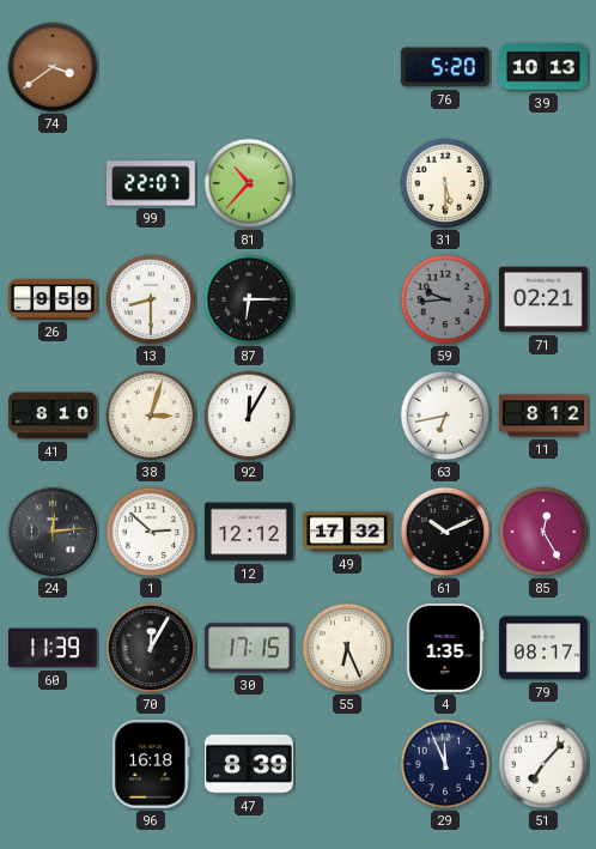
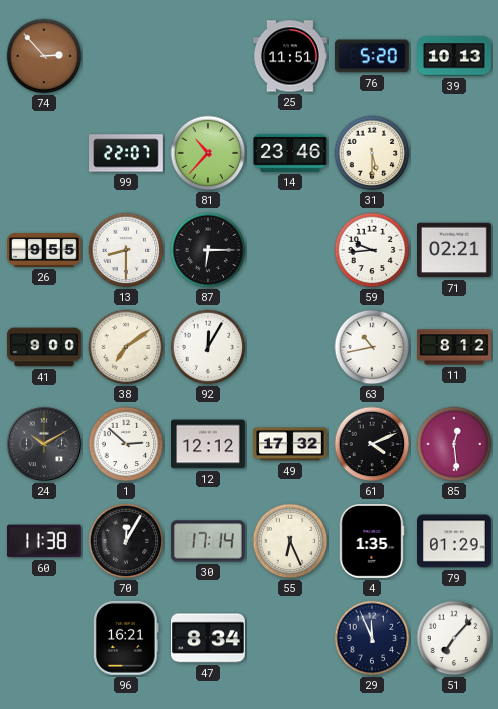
74: 3:39 -> 2:53 (44, 56)
25: none -> 11:51 (291, 56)
14: none -> 23:46 (291, 153)
26: 9:59 -> 9:55 (44, 250)
59 dial: grey -> white (372, 250)
41: 8:10 -> 9:00 (45, 347)
38: 3:03 -> 7:09 (126, 347)
63: 6:43 -> 10:43 (372, 347)
24: 12:14 -> 10:10 (44, 444)
61: 10:11 -> 4:11 (372, 444)
85: 12:25 -> 12:29 (454, 444)
60: 11:39 -> 11:38 (44, 541)
30: 17:15 -> 17:14 (209, 541)
79: 08:17 -> 01:29 (455, 541)
96: 16:18 -> 16:21 (127, 638)
47: 8:39 -> 8:34 (209, 638)
